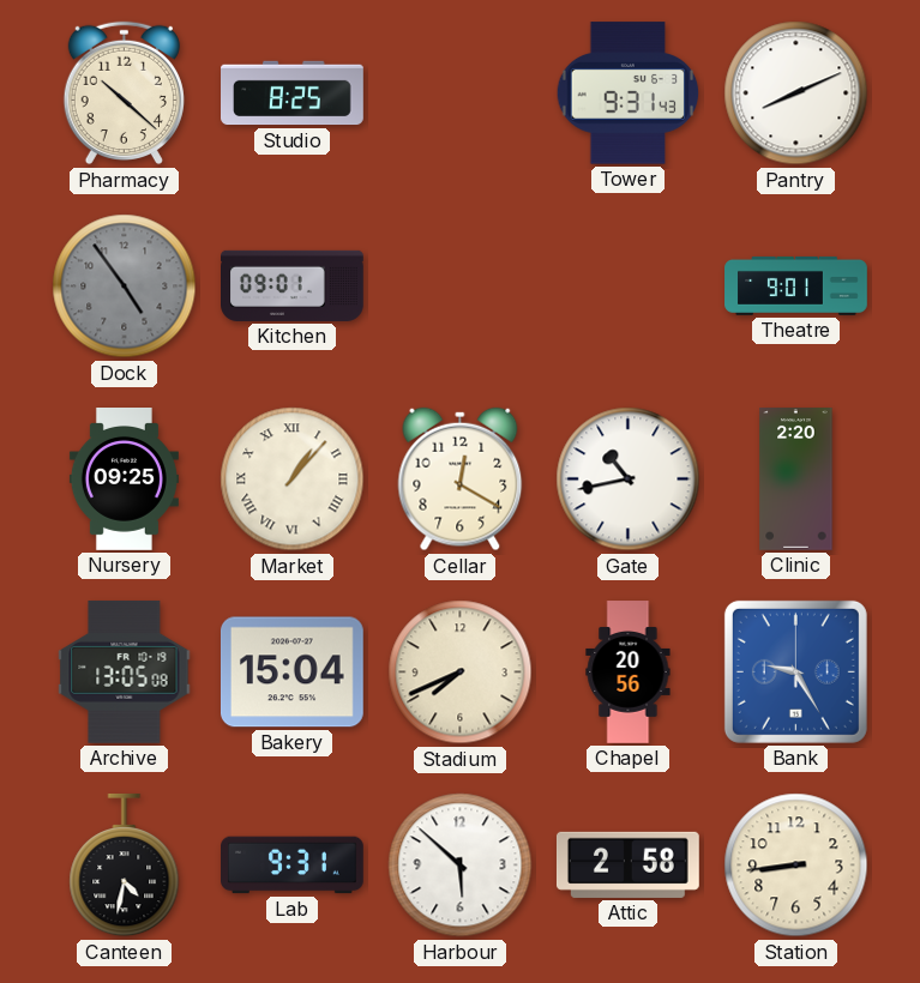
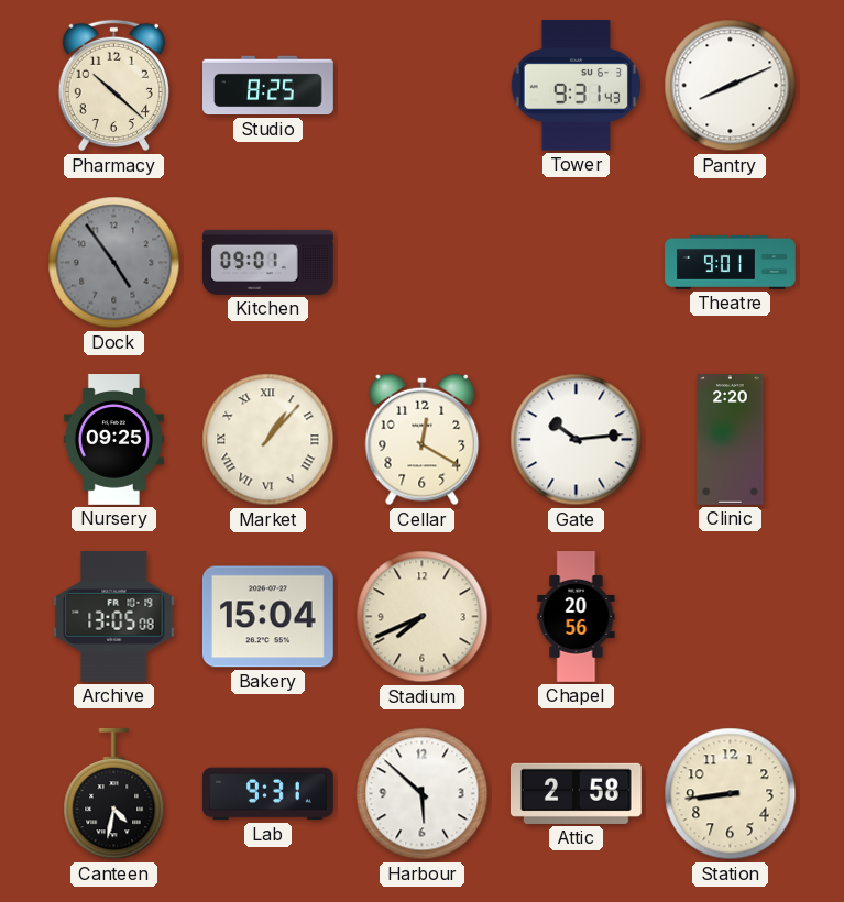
Gate: 10:43 -> 10:14 (577, 440)
Bank: 9:25 -> none (795, 671)
